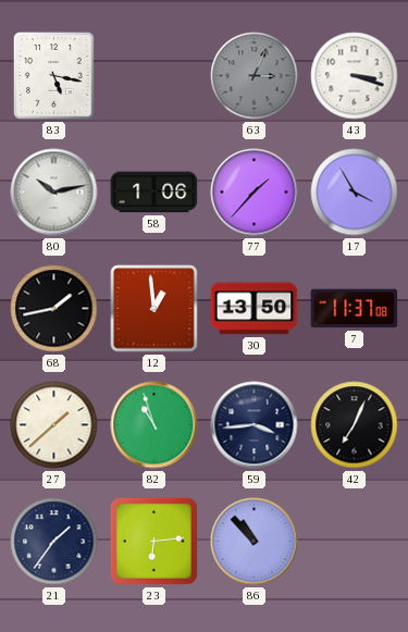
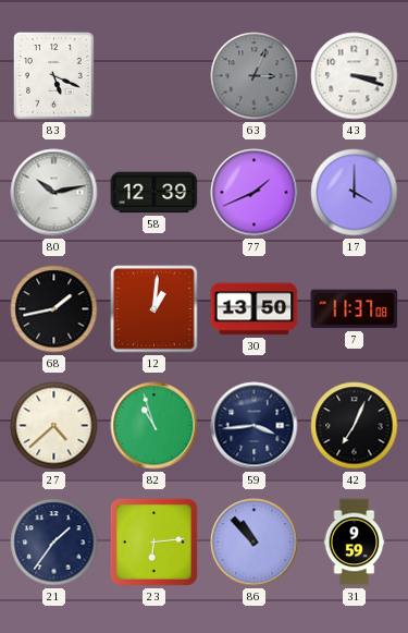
83: 5:17 -> 5:19 (54, 76)
58: 1:06 -> 12:39 (154, 193)
77: 1:37 -> 1:41 (255, 193)
17: 3:55 -> 4:00 (355, 193)
12: 12:59 -> 1:01 (154, 309)
27: 1:38 -> 4:38 (54, 426)
31: none -> 9:59 (355, 543)
